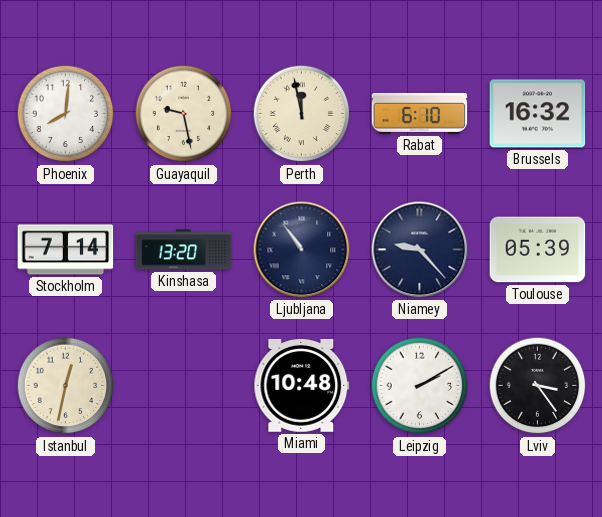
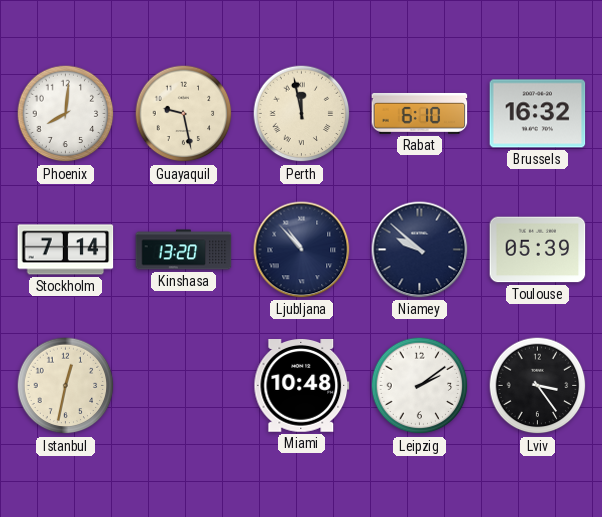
Ljubljana: 10:54 -> 10:53 (302, 250)
Niamey: 9:23 -> 9:52 (420, 250)
Leipzig: 2:10 -> 2:09 (420, 386)
